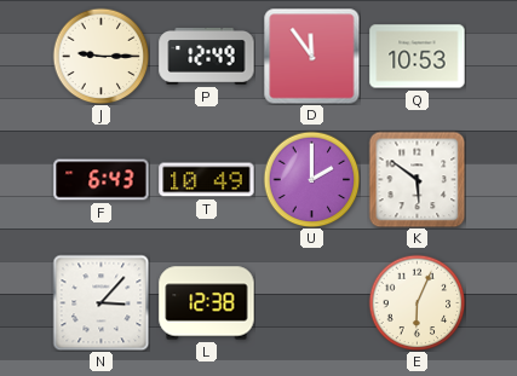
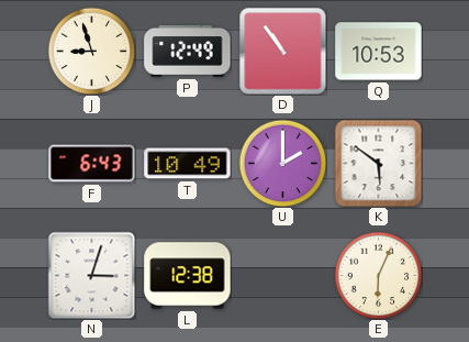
J: 9:15 -> 8:57 (91, 51)
D: 11:54 -> 10:54 (282, 51)
N: 3:07 -> 3:03 (91, 275)
